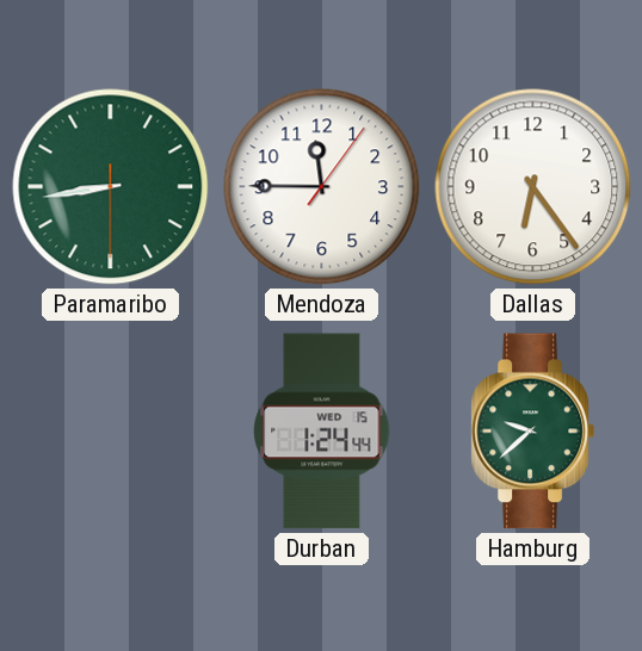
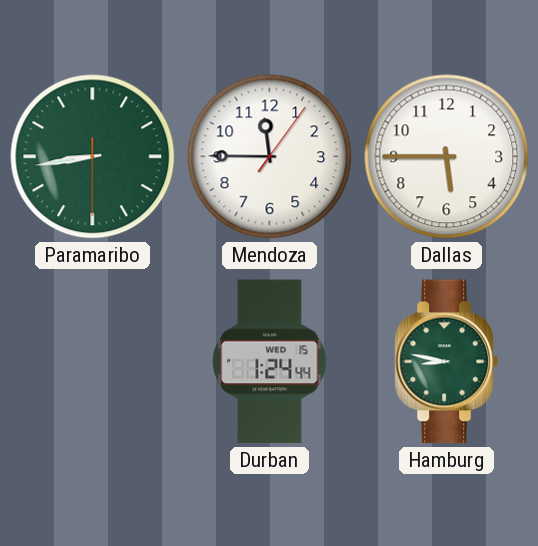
Dallas: 6:24 -> 5:45 (447, 157)
Hamburg: 9:38 -> 8:47 (446, 362)
